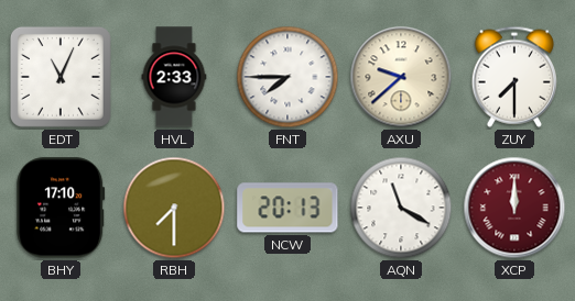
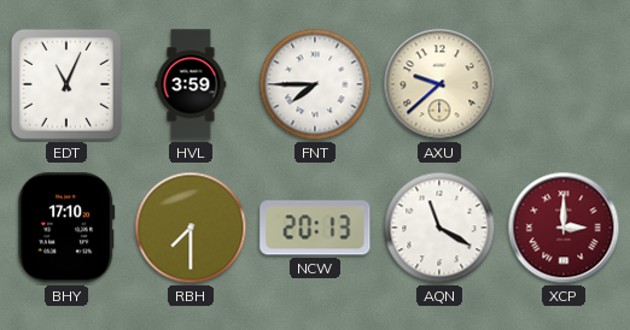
HVL: 2:33 -> 3:59 (191, 84)
ZUY: 7:30 -> none (513, 77)
XCP: 12:00 -> 3:00 (564, 228)
